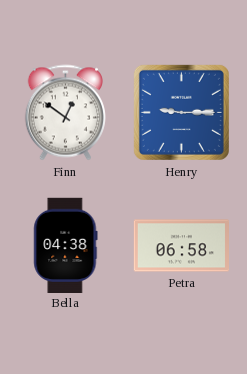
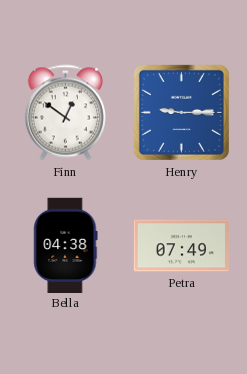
Petra: 06:58 -> 07:49 (181, 246)
